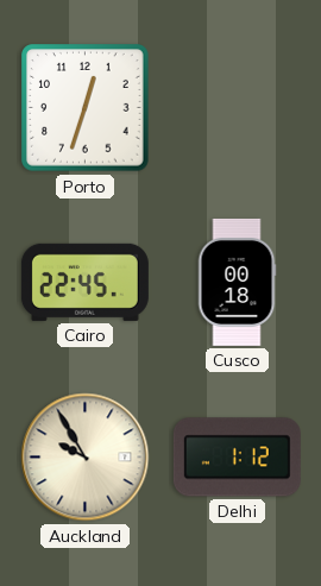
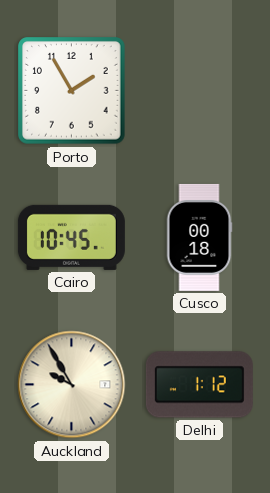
Porto: 12:33 -> 1:55 (72, 91)
Cairo: 22:45 -> 10:45 (71, 237)
